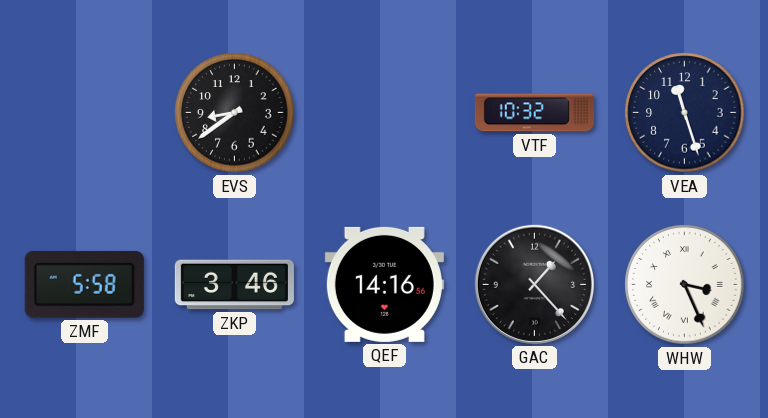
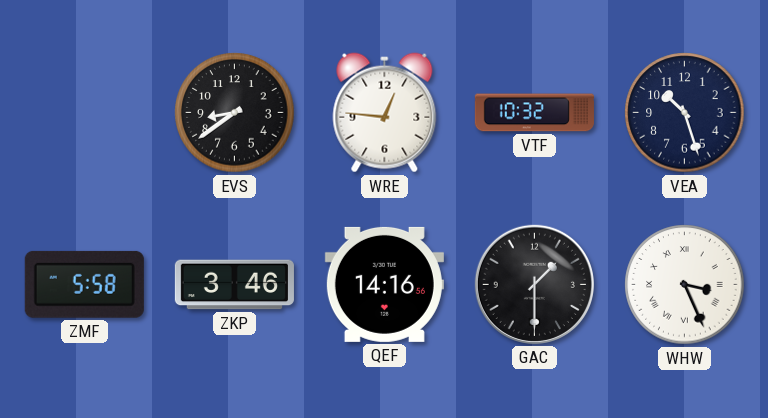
WRE: none -> 12:46 (385, 113)
VEA: 11:27 -> 10:27 (685, 113)
GAC: 1:23 -> 1:30 (534, 284)
